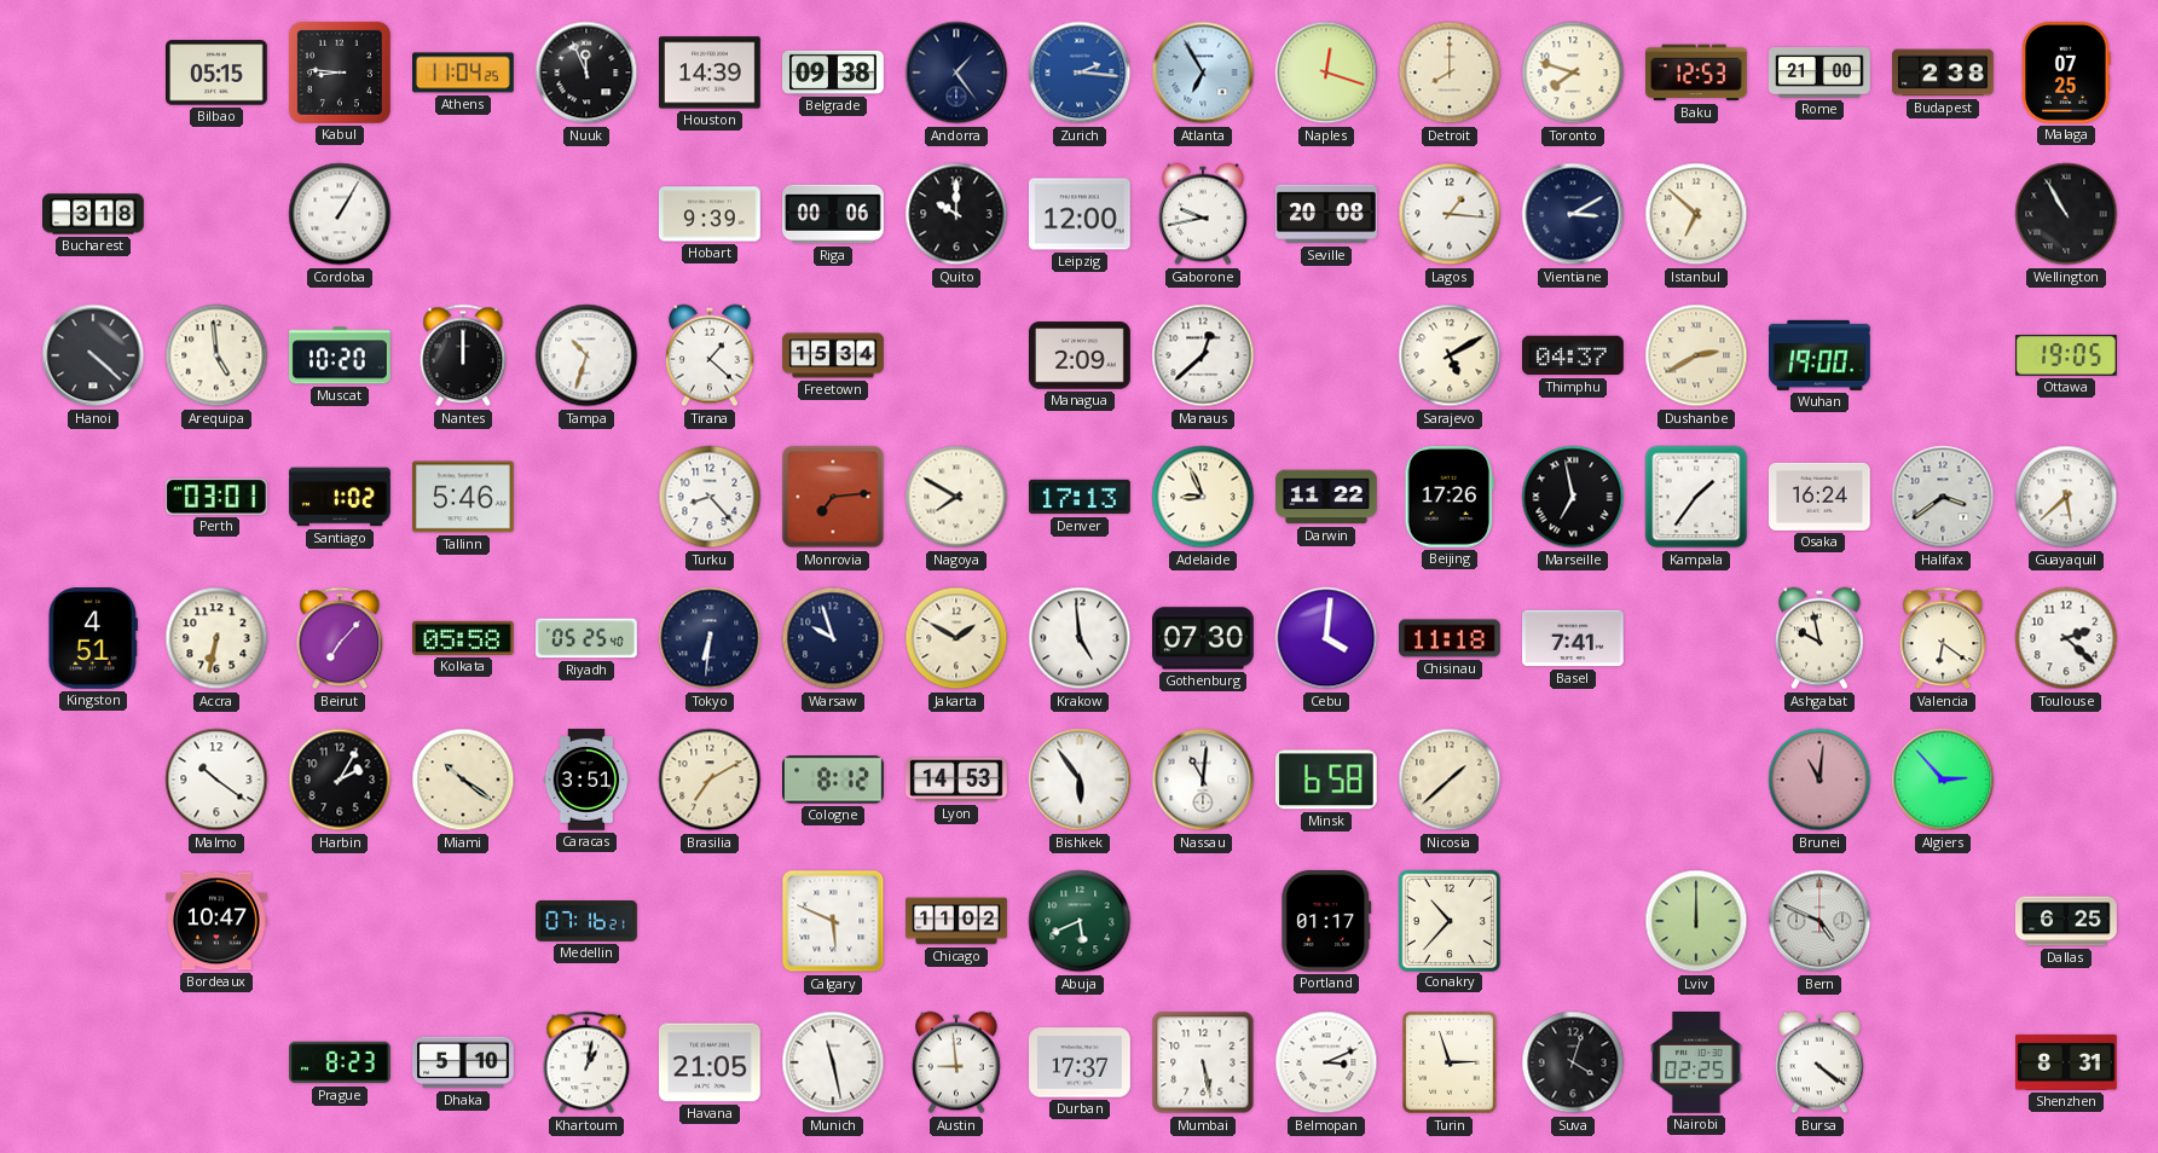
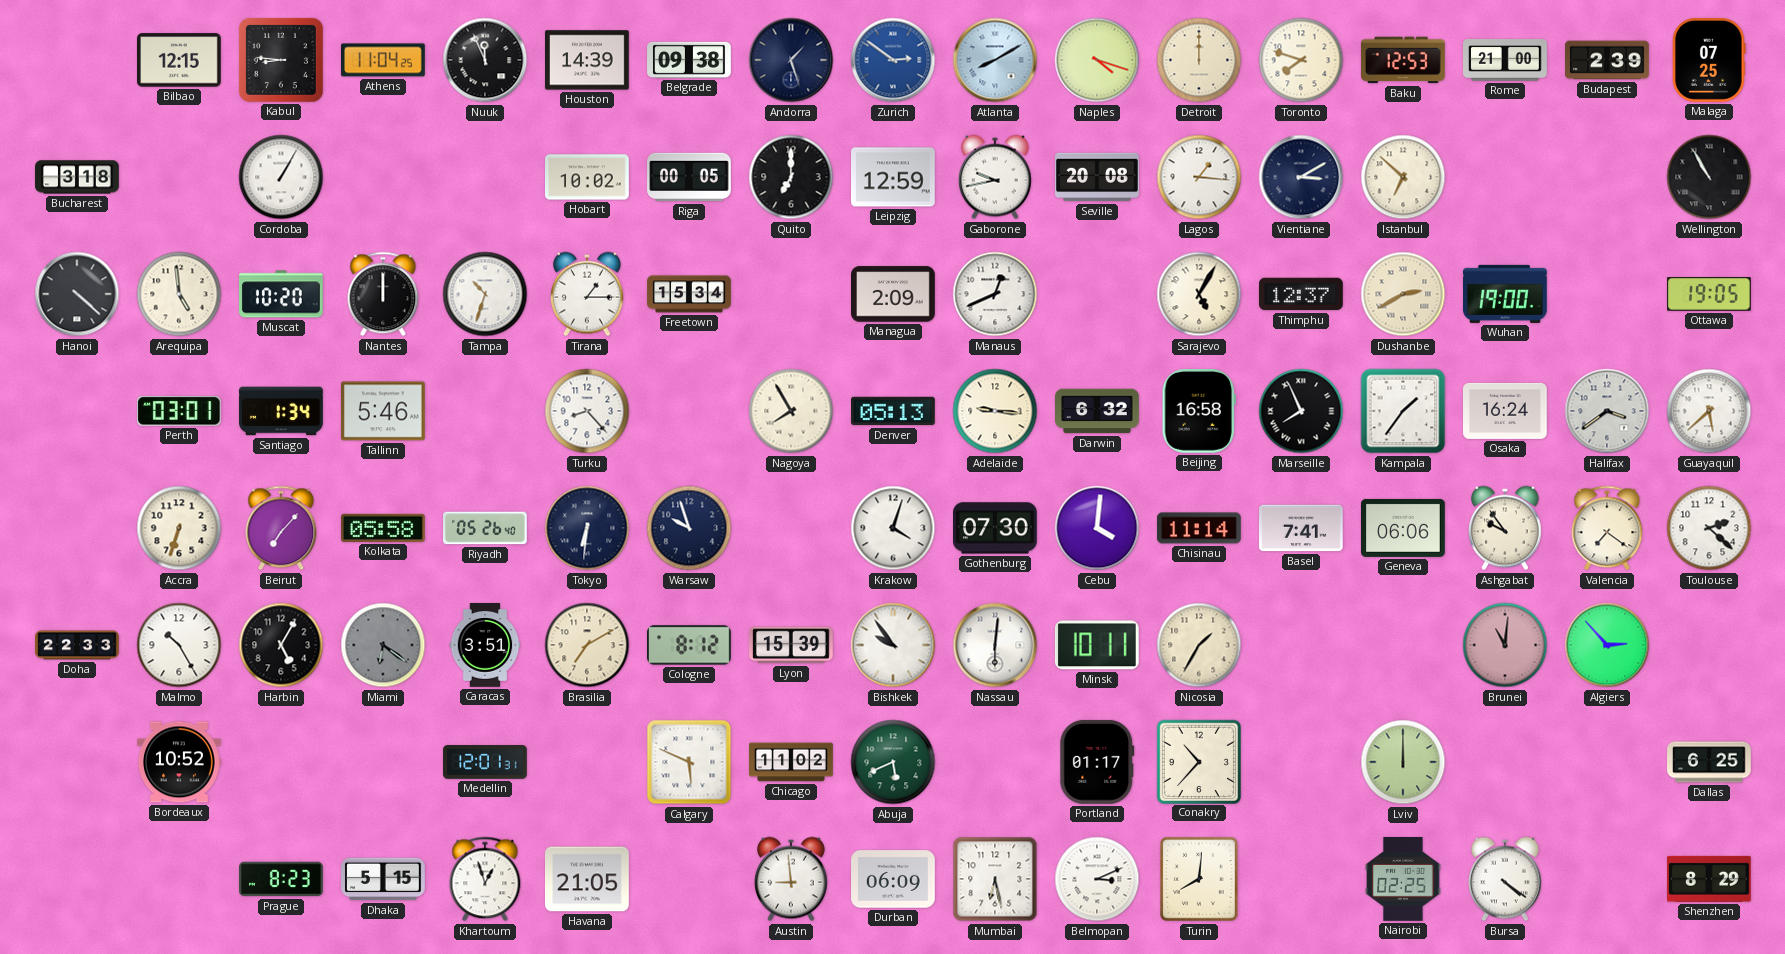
Bilbao: 05:15 -> 12:15 (180, 60)
Andorra: 1:24 -> 1:27 (791, 60)
Zurich: 2:16 -> 2:51 (893, 60)
Atlanta: 6:55 -> 8:10 (995, 60)
Naples: 12:18 -> 4:18 (1097, 60)
Detroit: 8:00 -> 12:00 (1199, 60)
Budapest: 2:38 -> 2:39 (1607, 60)
Hobart: 9:39 -> 10:02 (588, 177)
Riga: 00:06 -> 00:05 (689, 177)
Quito: 10:00 -> 7:00 (791, 177)
Leipzig: 12:00 -> 12:59 (894, 177)
Tirana: 1:22 -> 1:15 (588, 294)
Manaus: 12:38 -> 12:41 (995, 294)
Sarajevo: 5:10 -> 5:05 (1199, 294)
Thimphu: 04:37 -> 12:37 (1302, 294)
Santiago: 1:02 -> 1:34 (281, 411)
Monrovia: 7:14 -> none (833, 497)
Nagoya: 7:50 -> 7:55 (791, 411)
Denver: 17:13 -> 05:13 (894, 411)
Adelaide: 8:56 -> 9:16 (995, 411)
Darwin: 11:22 -> 6:32 (1097, 411)
Beijing: 17:26 -> 16:58 (1199, 412)
Marseille: 6:58 -> 7:56 (1301, 411)
Kingston: 4:51 -> none (93, 639)
Accra: 6:32 -> 6:33 (179, 528)
Riyadh: 05:25 -> 05:26 (486, 528)
Jakarta: 1:50 -> none (956, 638)
Krakow: 4:59 -> 4:03 (893, 528)
Chisinau: 11:18 -> 11:14 (1200, 528)
Geneva: none -> 06:06 (1404, 528)
Ashgabat: 9:58 -> 9:54 (1506, 528)
Valencia: 6:21 -> 7:21 (1607, 528)
Doha: none -> 22:33 (77, 645)
Malmo: 10:21 -> 10:25 (179, 645)
Harbin: 2:05 -> 5:05 (281, 645)
Miami: 10:21 -> 6:21 (383, 645)
Miami dial: cream -> grey (383, 645)
Lyon: 14:53 -> 15:39 (791, 645)
Bishkek: 5:54 -> 9:54 (893, 645)
Nassau: 11:01 -> 6:01 (995, 645)
Minsk: 6:58 -> 10:11 (1097, 645)
Nicosia: 1:38 -> 1:35 (1199, 645)
Bordeaux: 10:47 -> 10:52 (180, 762)
Medellin: 07:16 -> 12:01 (485, 762)
Bern: 4:49 -> none (1819, 921)
Dhaka: 5:10 -> 5:15 (383, 879)
Khartoum: 1:02 -> 12:57 (485, 879)
Munich: 11:28 -> none (833, 1062)
Durban: 17:37 -> 06:09 (893, 879)
Mumbai: 5:28 -> 6:28 (995, 879)
Turin: 2:57 -> 8:01 (1199, 879)
Suva: 4:03 -> none (1573, 1062)
Shenzhen: 8:31 -> 8:29 (1710, 879)
